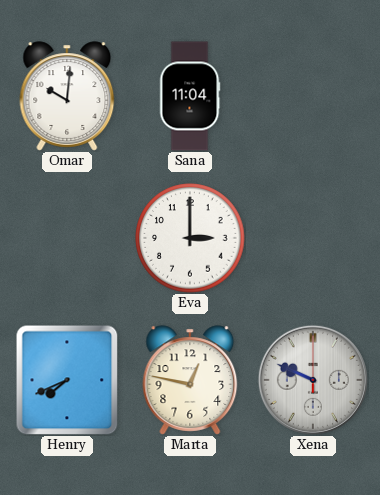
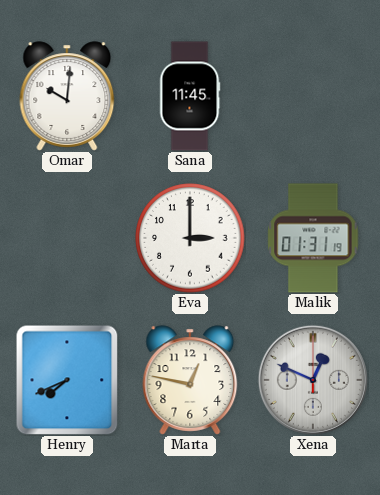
Sana: 11:04 -> 11:45 (190, 96)
Malik: none -> 01:31 (313, 238)
Xena: 9:49 -> 12:49 (313, 380)
